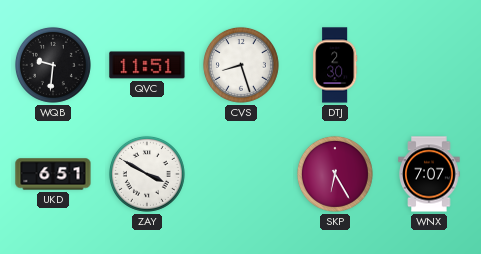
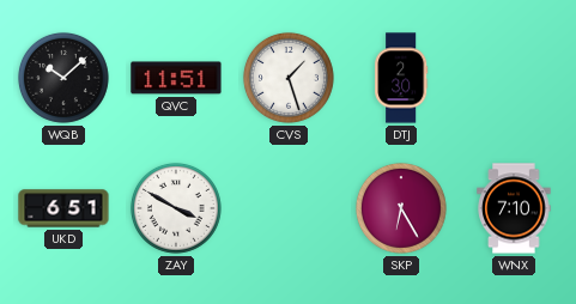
WQB: 9:31 -> 10:08 (63, 78)
CVS: 8:27 -> 1:27 (289, 78)
WNX: 7:07 -> 7:10 (514, 208)
